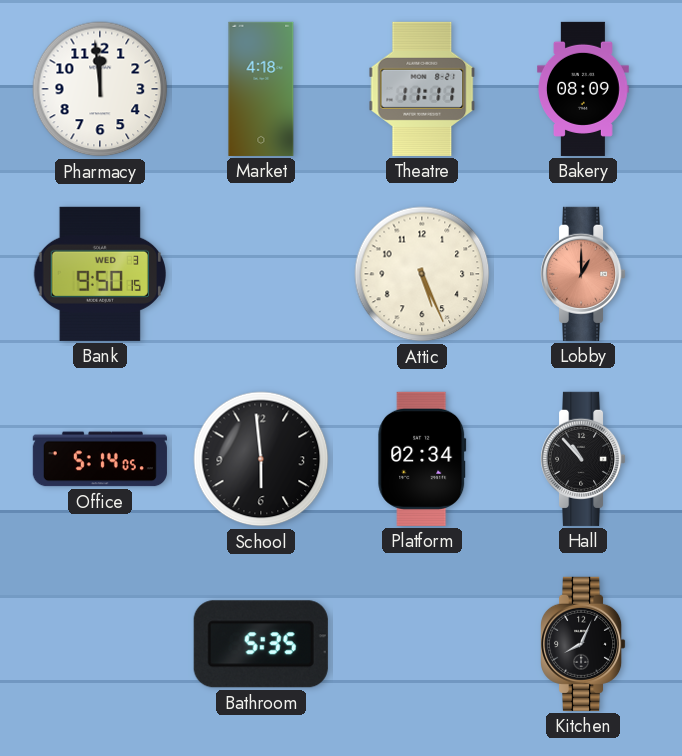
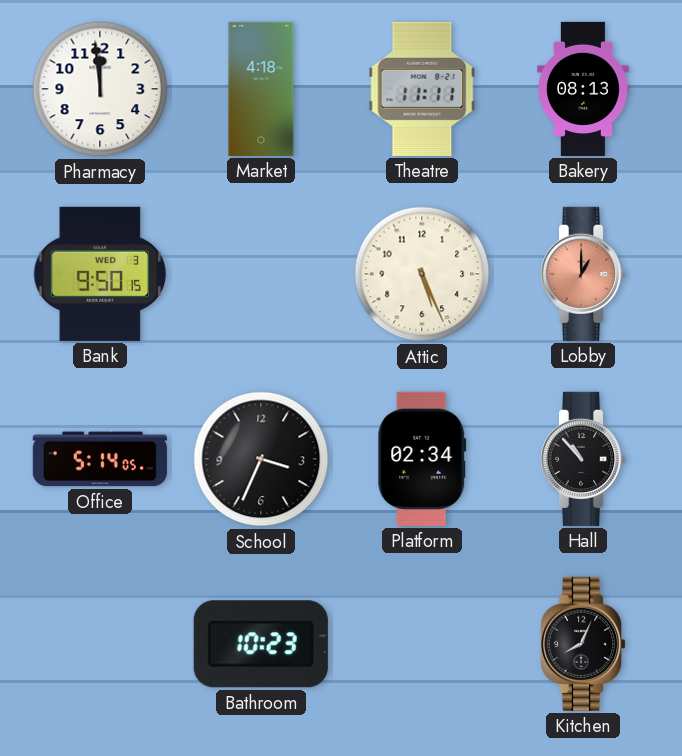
Bakery: 08:09 -> 08:13 (584, 89)
School: 5:59 -> 3:34 (261, 459)
Bathroom: 5:35 -> 10:23 (261, 644)
